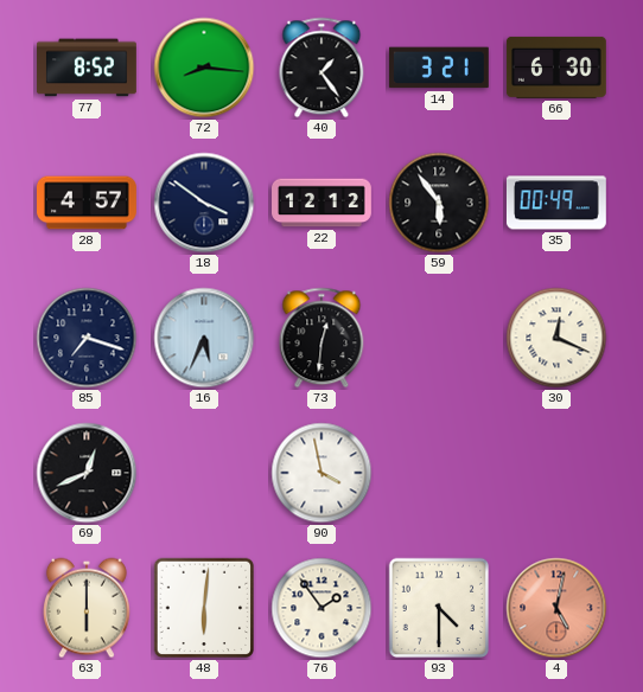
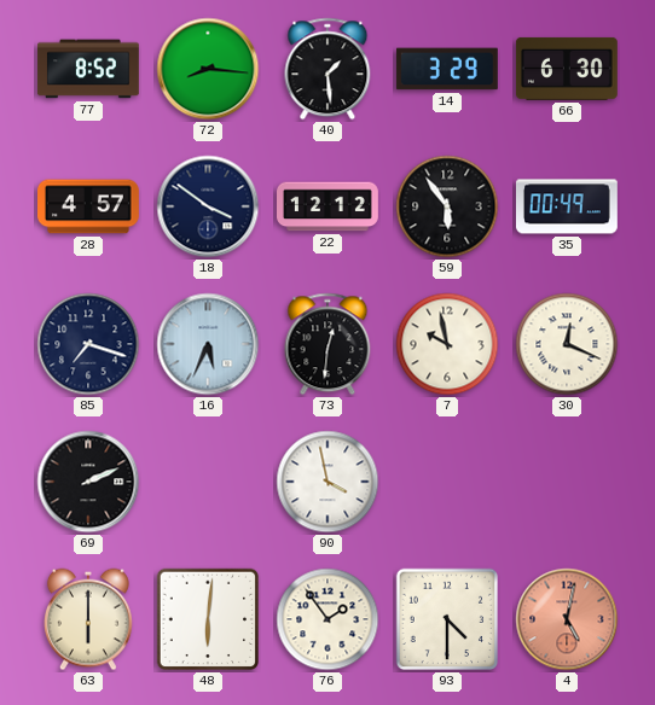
40: 1:24 -> 1:29 (327, 69)
14: 3:21 -> 3:29 (447, 69)
7: none -> 9:58 (447, 344)
69: 12:41 -> 2:11 (88, 482)
